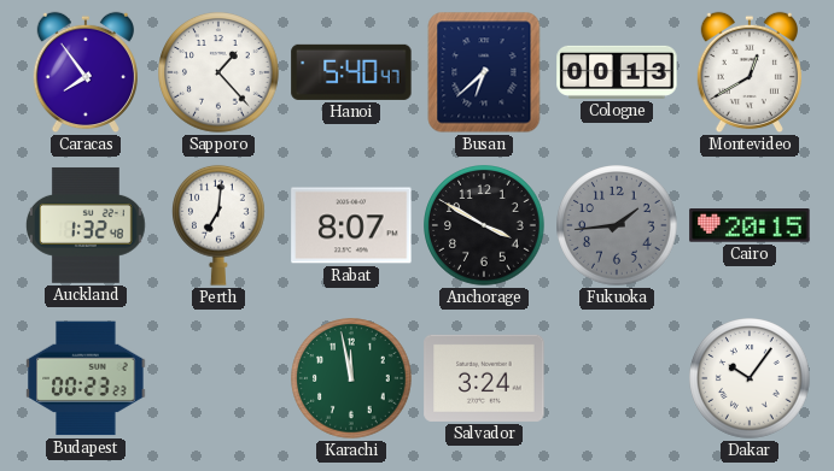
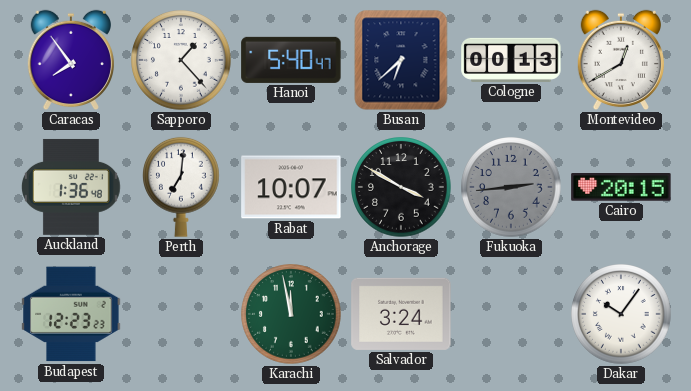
Auckland: 1:32 -> 1:36 (71, 187)
Rabat: 8:07 -> 10:07 (291, 187)
Fukuoka: 1:44 -> 2:44 (511, 187)
Budapest: 00:23 -> 12:23 (71, 314)
